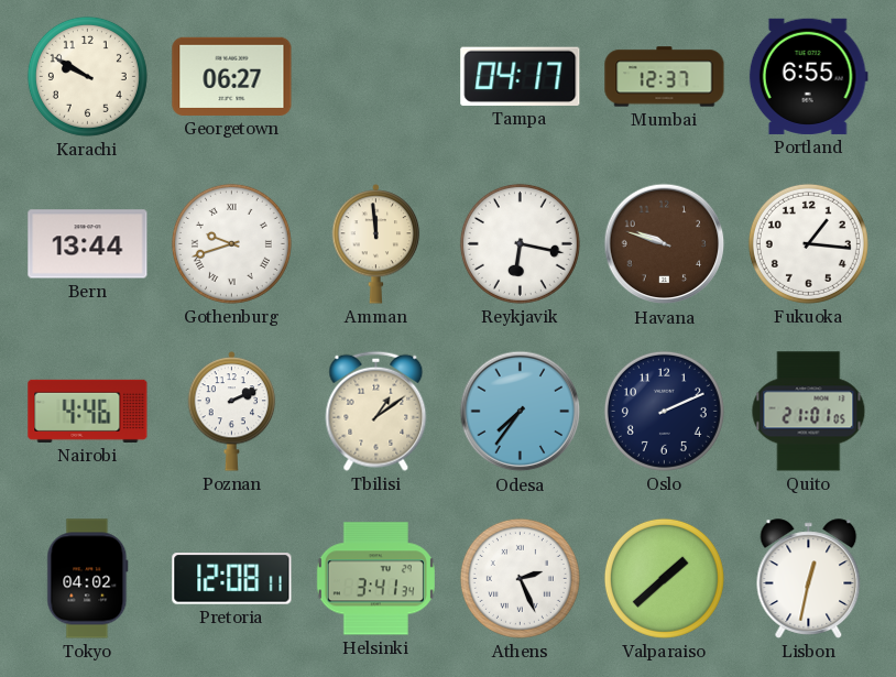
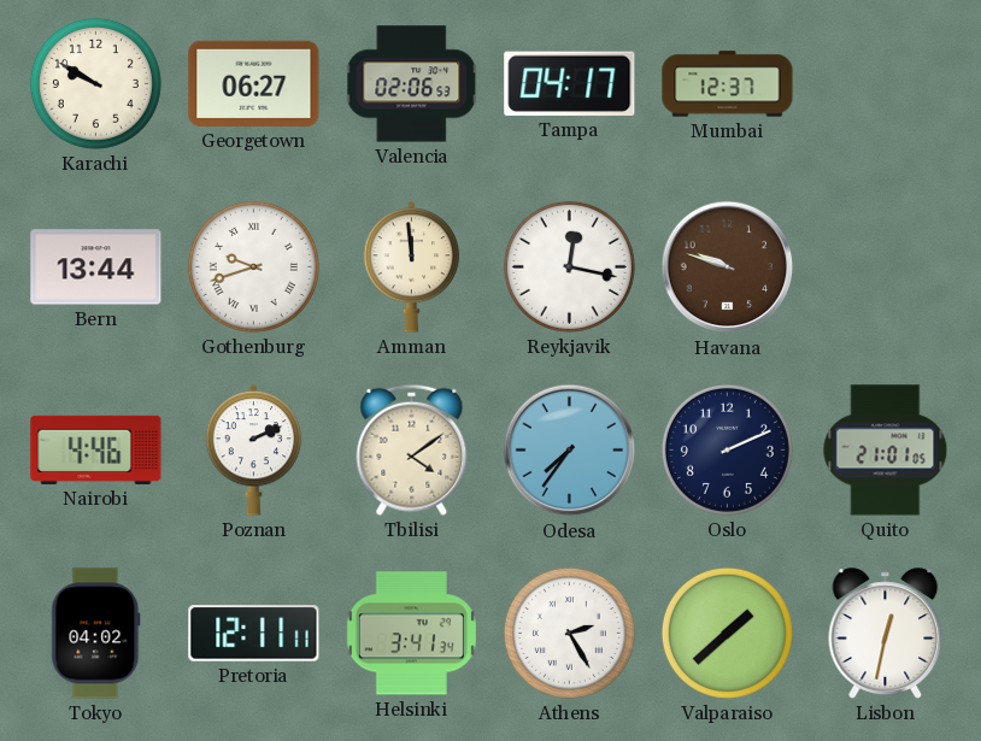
Valencia: none -> 02:06 (412, 84)
Portland: 6:55 -> none (808, 76)
Reykjavik: 6:17 -> 12:17 (569, 266)
Fukuoka: 1:16 -> none (808, 243)
Tbilisi: 1:09 -> 4:09 (412, 449)
Pretoria: 12:08 -> 12:11 (254, 634)
Athens: 2:26 -> 2:25 (569, 633)
